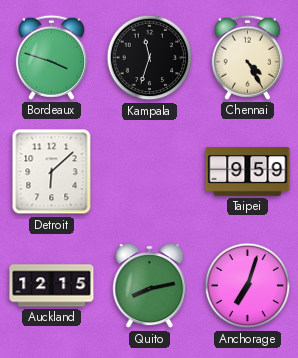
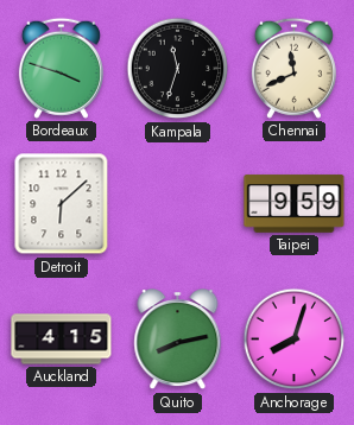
Chennai: 4:25 -> 11:41 (293, 68)
Auckland: 12:15 -> 4:15 (62, 340)
Anchorage: 7:03 -> 8:03 (295, 340)
